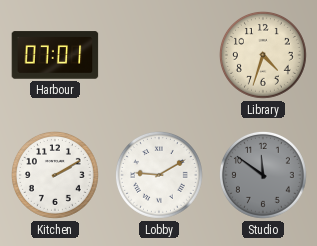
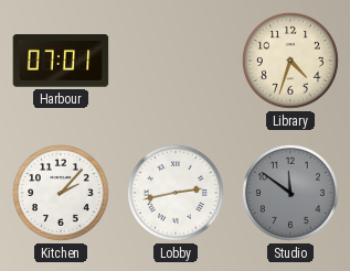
Kitchen: 2:10 -> 2:07 (61, 194)
Lobby: 9:10 -> 2:43 (176, 194)
